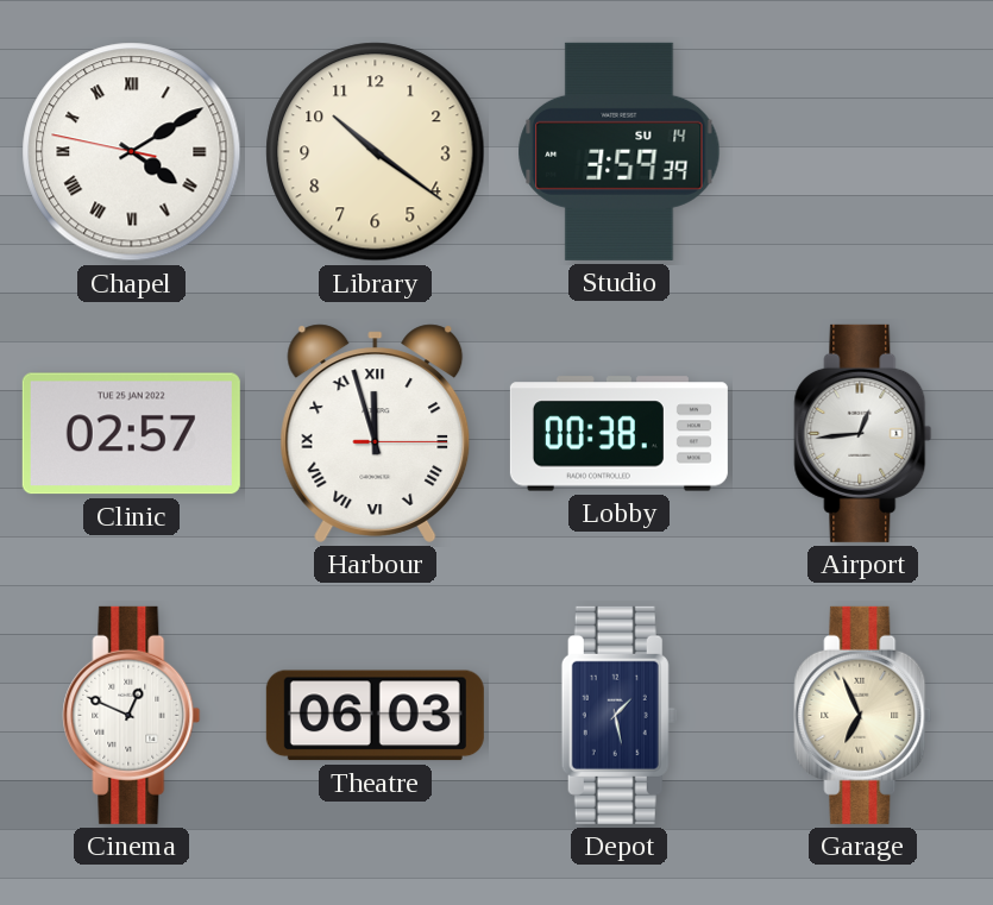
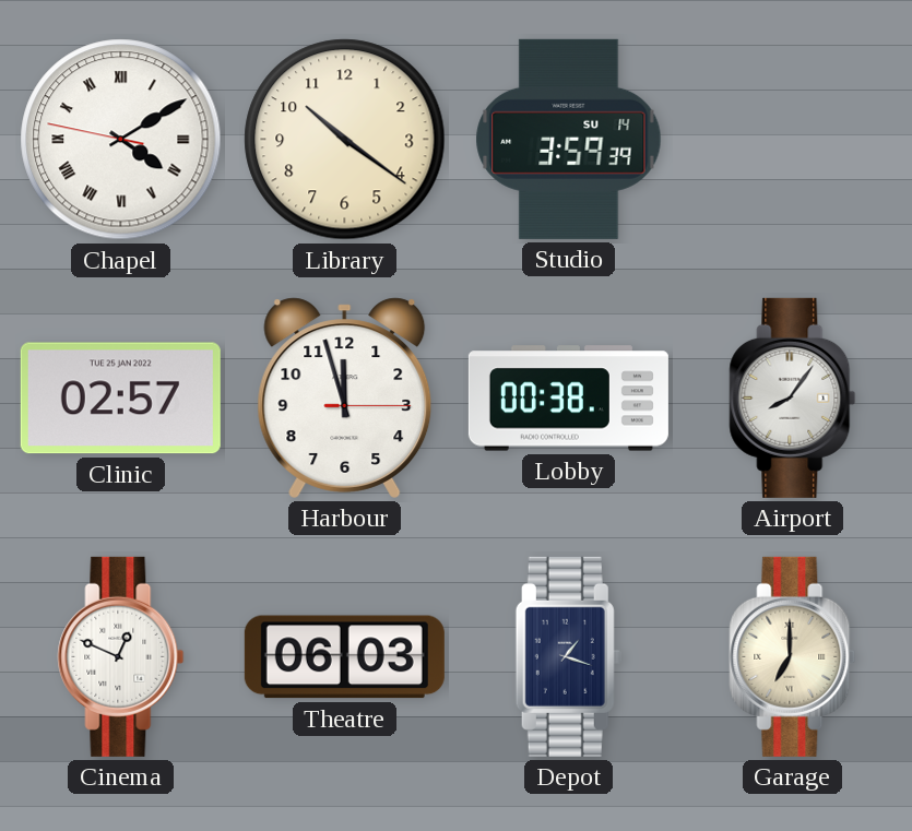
Harbour numerals: Roman -> Arabic (345, 397)
Airport: 12:44 -> 8:06 (793, 397)
Depot: 1:28 -> 1:18 (568, 656)
Garage: 6:56 -> 7:00 (793, 656)
